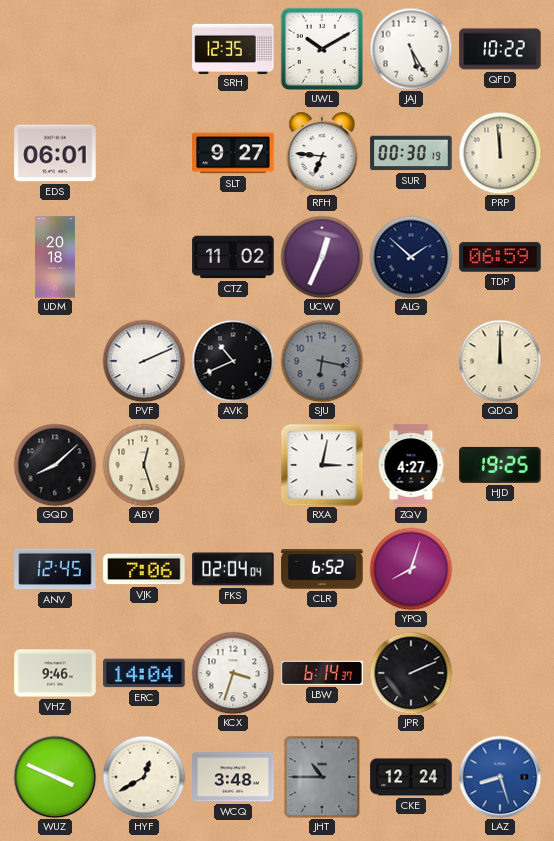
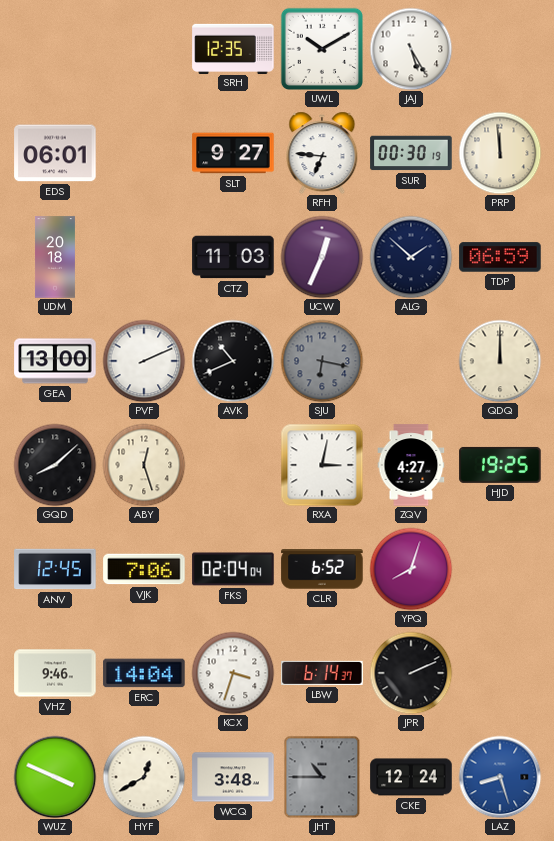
QFD: 10:22 -> none (500, 49)
CTZ: 11:02 -> 11:03 (233, 257)
GEA: none -> 13:00 (55, 361)
